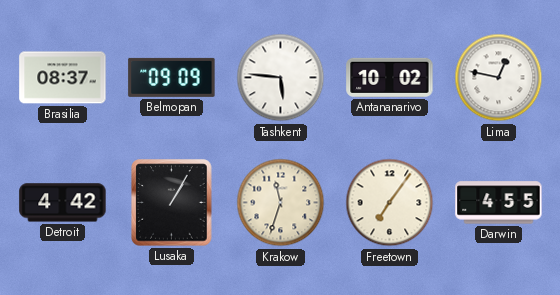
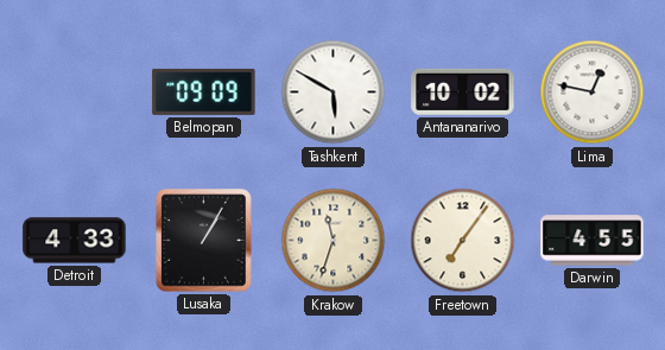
Brasilia: 08:37 -> none (63, 78)
Tashkent: 5:46 -> 5:50 (334, 93)
Detroit: 4:42 -> 4:33 (75, 241)
